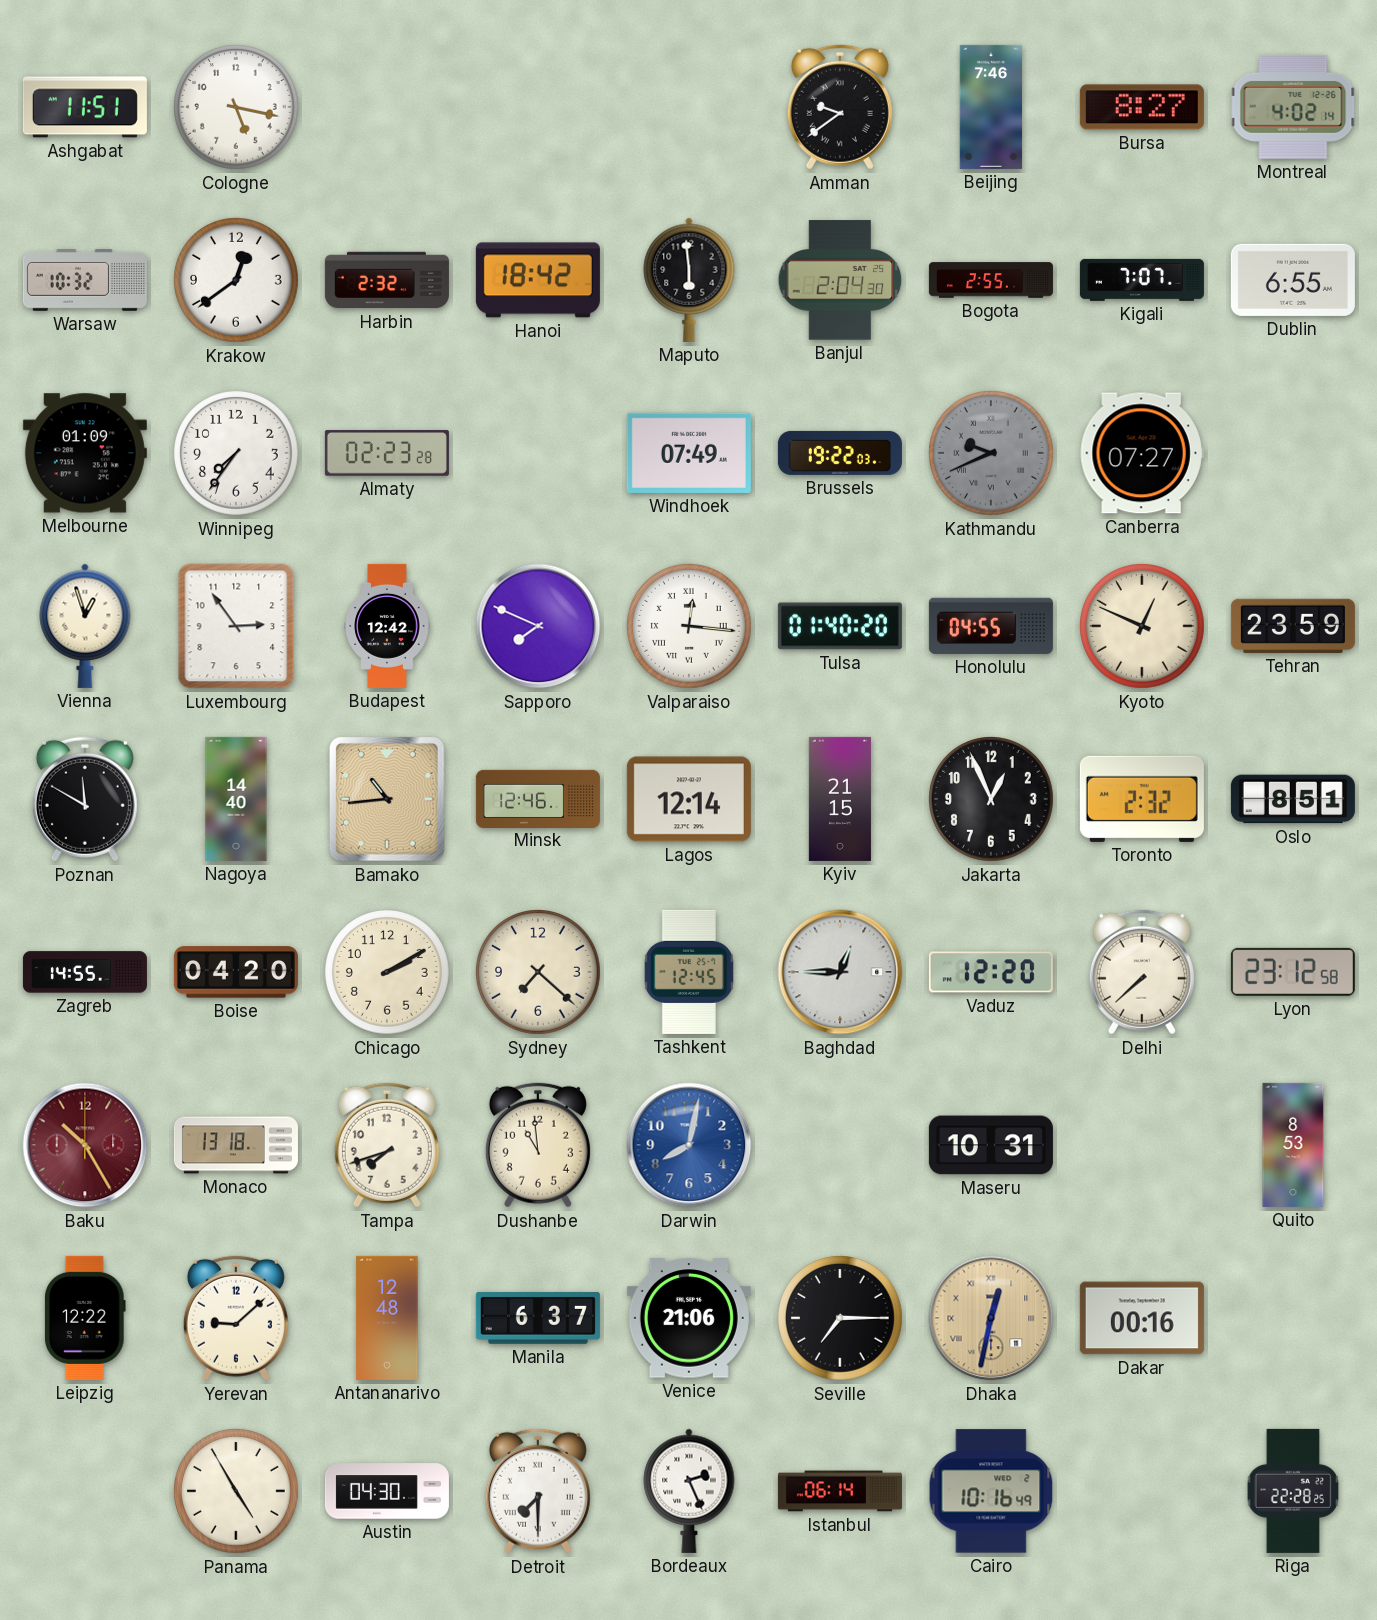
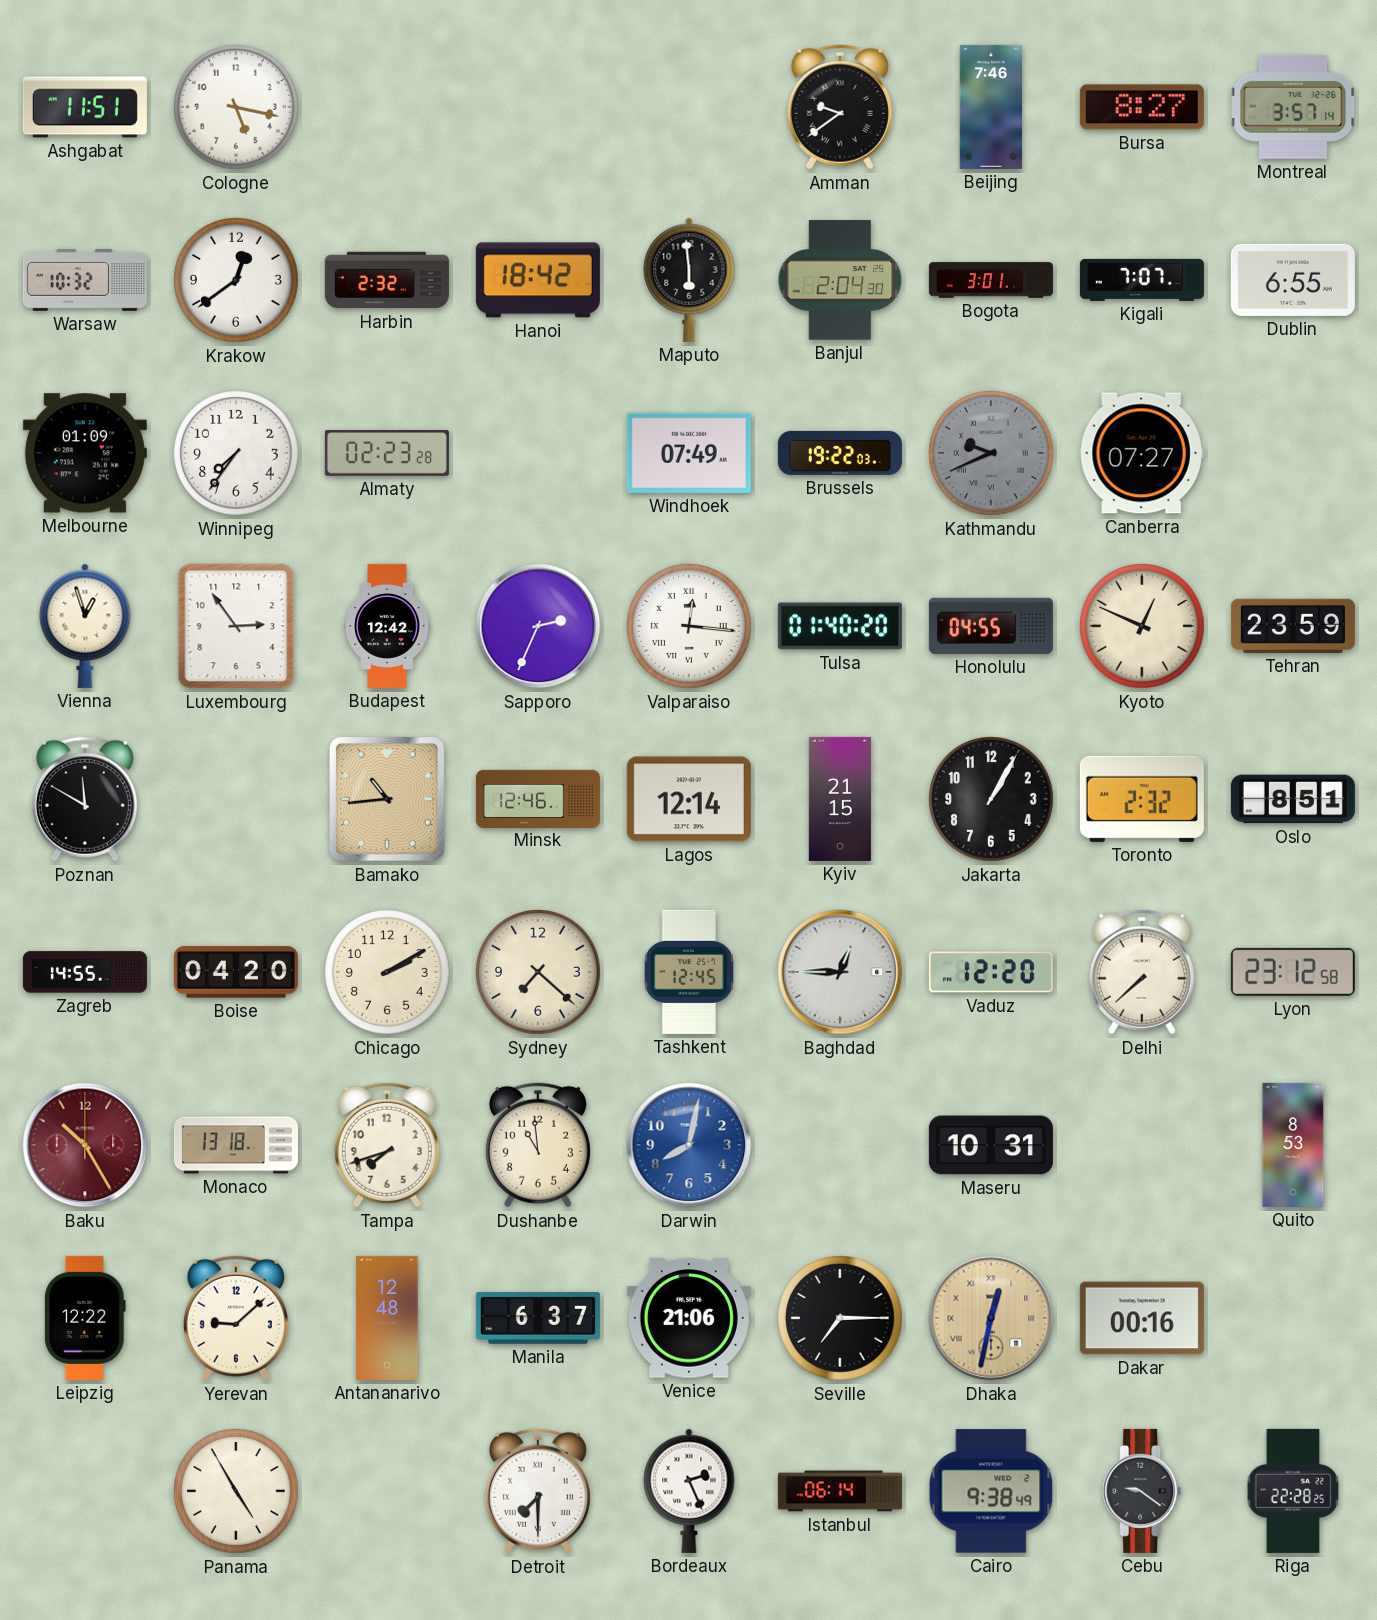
Montreal: 4:02 -> 3:57 (1293, 107)
Bogota: 2:55 -> 3:01 (991, 280)
Sapporo: 7:49 -> 2:34 (538, 626)
Nagoya: 14:40 -> none (236, 799)
Jakarta: 12:56 -> 1:05 (992, 800)
Austin: 04:30 -> none (387, 1491)
Cairo: 10:16 -> 9:38 (991, 1491)
Cebu: none -> 9:21 (1142, 1491)
